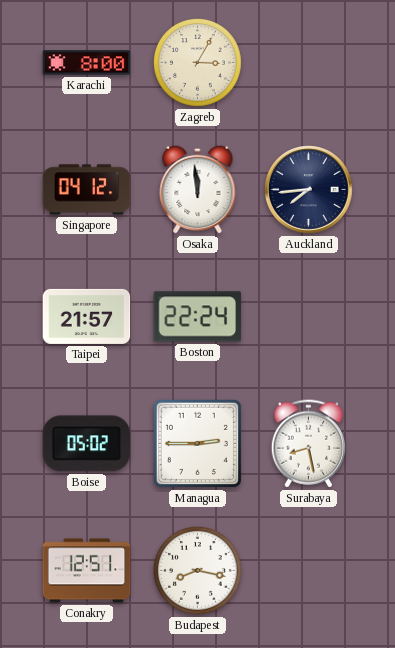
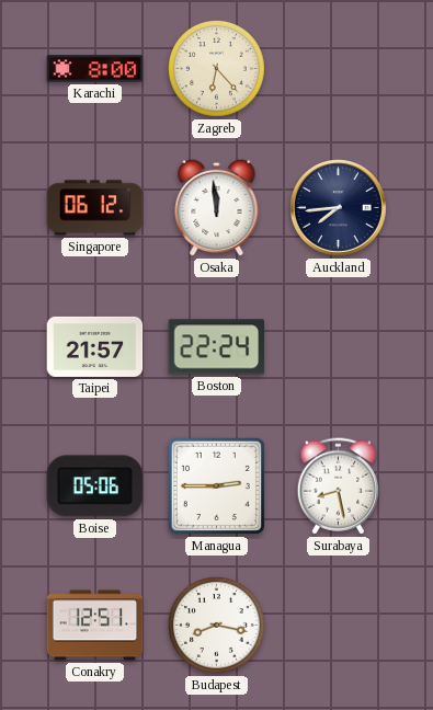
Zagreb: 3:05 -> 6:23 (216, 68)
Singapore: 04:12 -> 06:12 (95, 208)
Boise: 05:02 -> 05:06 (95, 486)
